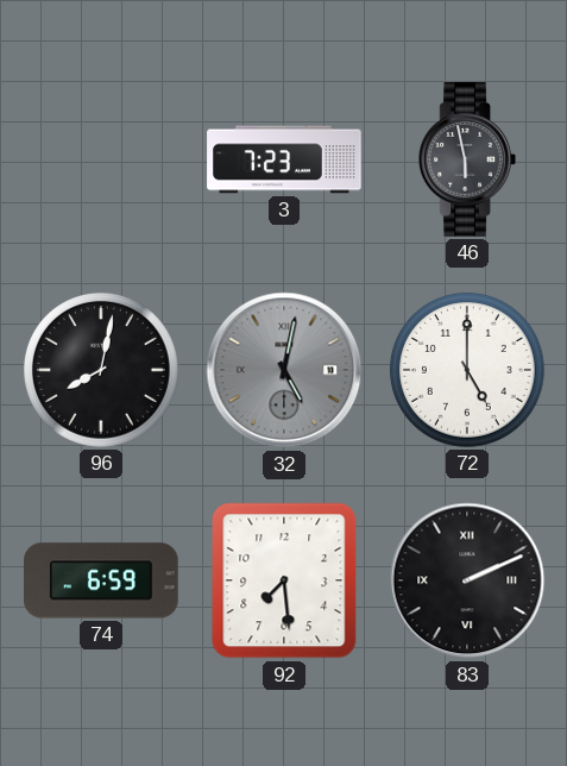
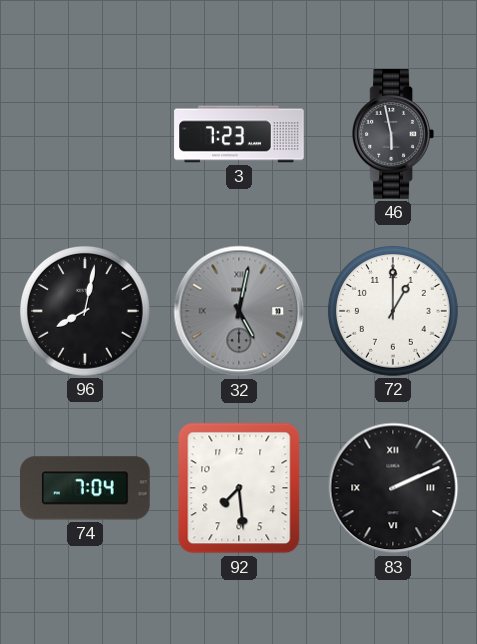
72: 5:00 -> 1:00 (393, 311)
74: 6:59 -> 7:04 (86, 488)
